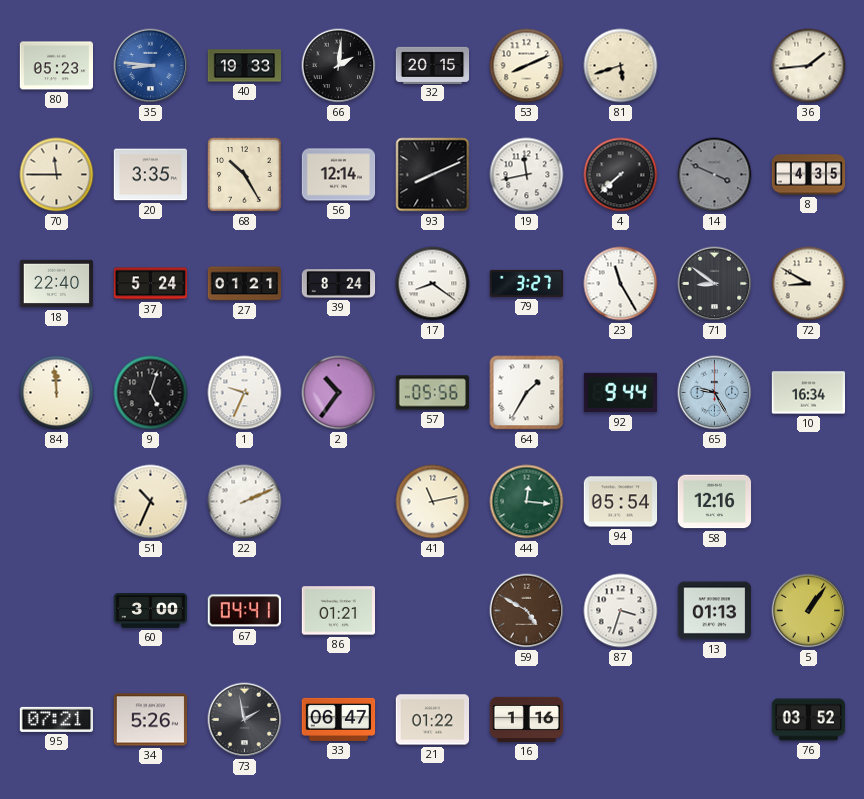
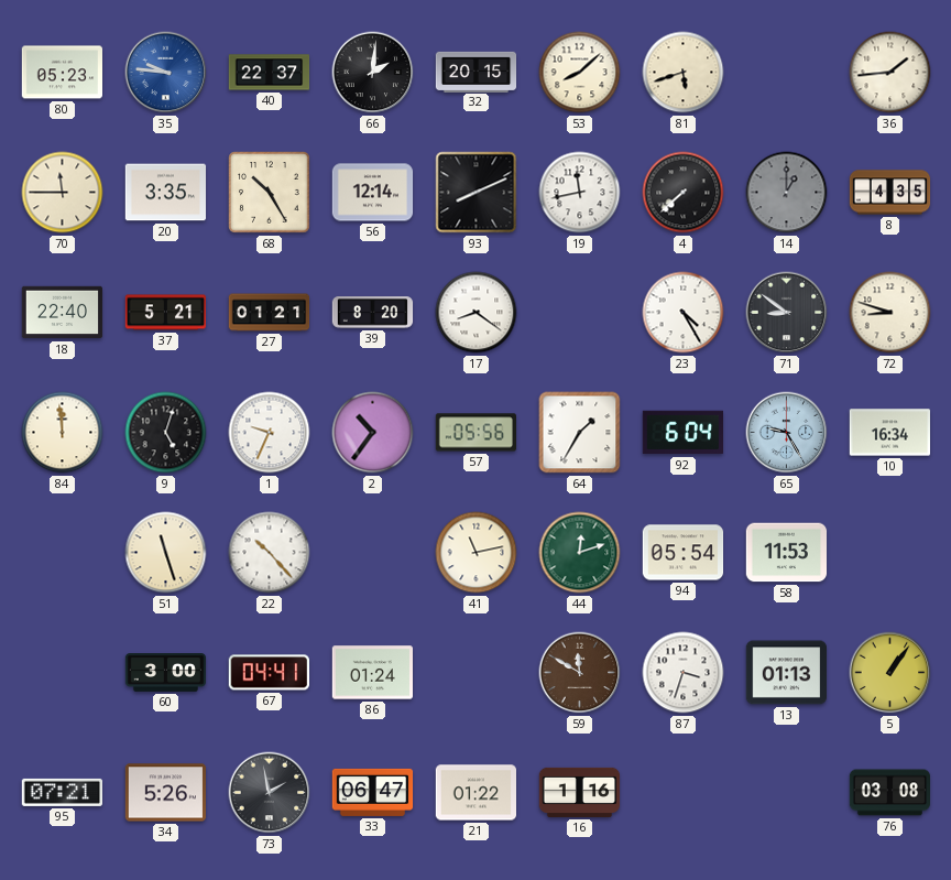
35: 8:46 -> 9:46 (166, 73)
40: 19:33 -> 22:37 (270, 73)
53: 8:11 -> 8:08 (580, 73)
14: 3:49 -> 1:00 (787, 193)
37: 5:24 -> 5:21 (165, 313)
39: 8:24 -> 8:20 (373, 313)
79: 3:27 -> none (527, 283)
23: 11:25 -> 4:25 (684, 313)
72: 8:50 -> 8:48 (890, 313)
92: 9:44 -> 6:04 (682, 433)
51: 10:34 -> 11:27 (166, 553)
22: 2:11 -> 10:23 (270, 553)
44: 12:16 -> 12:12 (580, 553)
58: 12:16 -> 11:53 (787, 553)
86: 01:21 -> 01:24 (373, 673)
59: 4:50 -> 11:50 (580, 673)
76: 03:52 -> 03:08 (889, 793)
